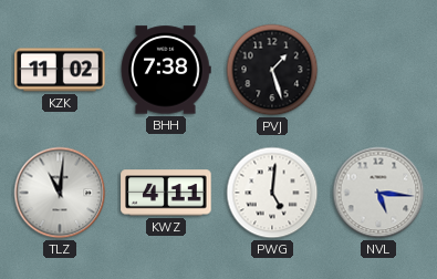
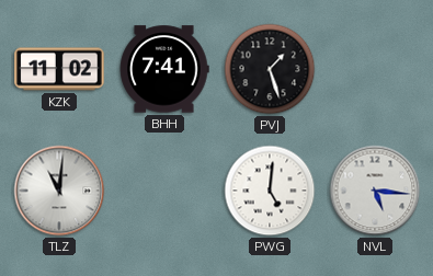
BHH: 7:38 -> 7:41 (164, 69)
KWZ: 4:11 -> none (166, 193)
